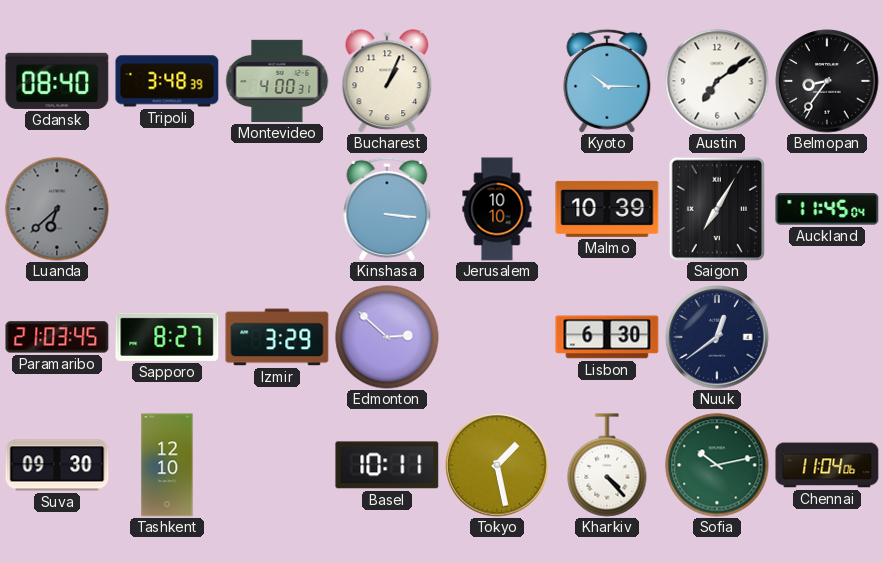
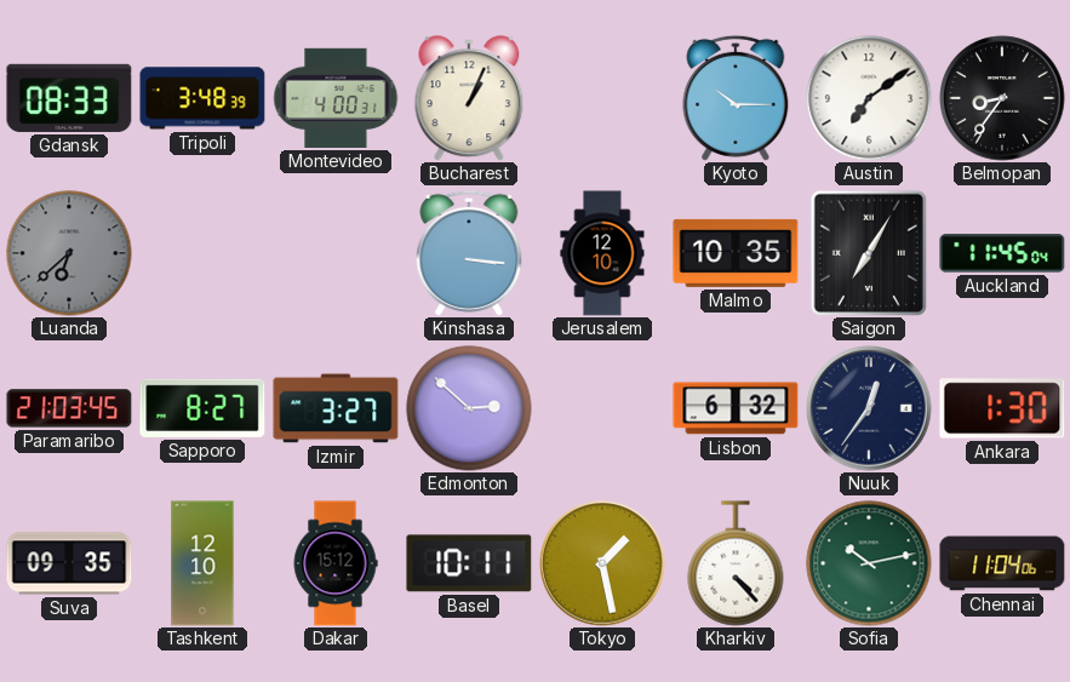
Gdansk: 08:40 -> 08:33 (69, 98)
Jerusalem: 10:10 -> 12:10 (602, 253)
Malmo: 10:39 -> 10:35 (736, 253)
Izmir: 3:29 -> 3:27 (336, 408)
Lisbon: 6:30 -> 6:32 (736, 408)
Nuuk: 12:39 -> 12:36 (869, 408)
Ankara: none -> 1:30 (1002, 408)
Suva: 09:30 -> 09:35 (69, 563)
Dakar: none -> 15:12 (336, 563)
